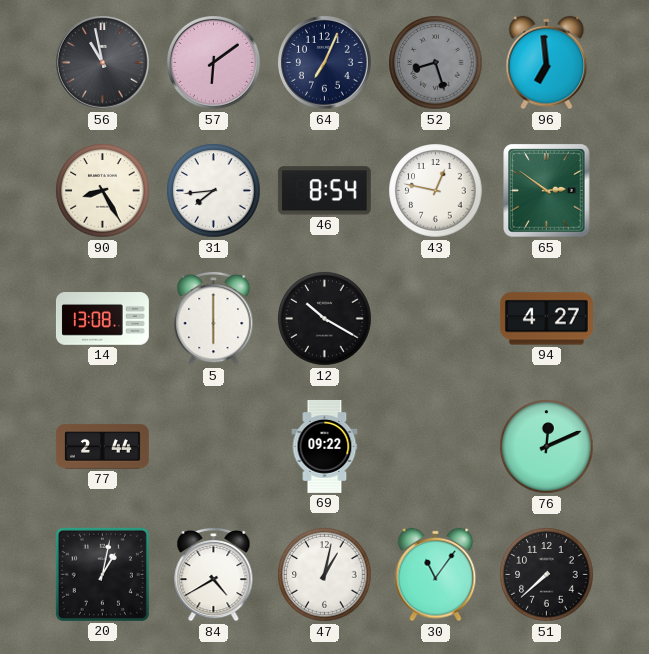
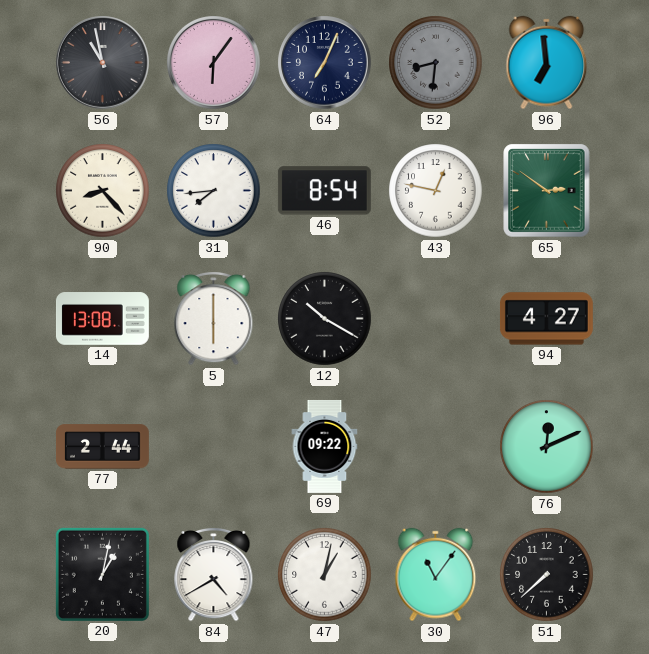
57: 6:09 -> 6:06 (214, 63)
52: 8:27 -> 8:31 (436, 63)
90: 8:25 -> 8:23 (103, 191)
